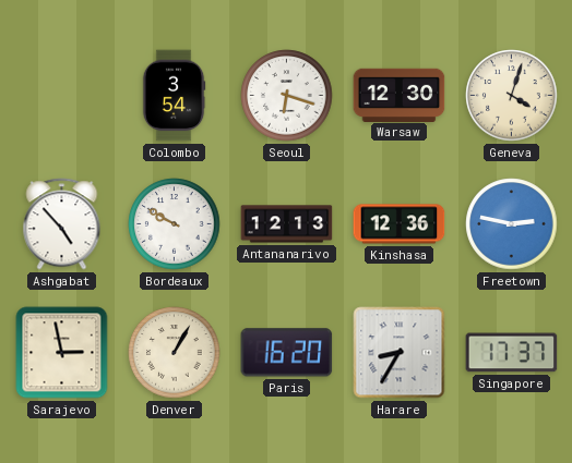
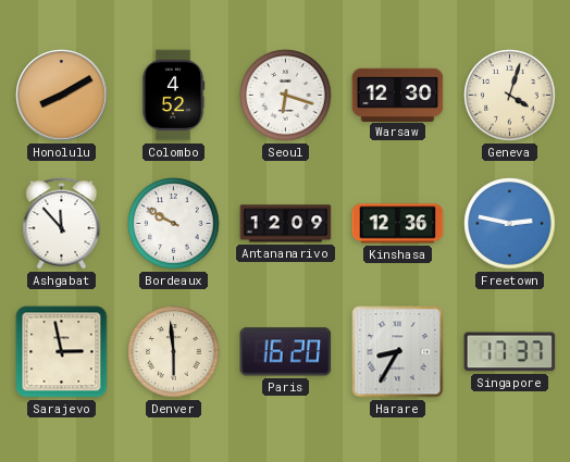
Honolulu: none -> 8:10 (62, 96)
Colombo: 3:54 -> 4:52 (173, 96)
Ashgabat: 4:53 -> 11:53 (62, 224)
Antananarivo: 12:13 -> 12:09 (286, 224)
Denver: 1:05 -> 5:59 (174, 352)
